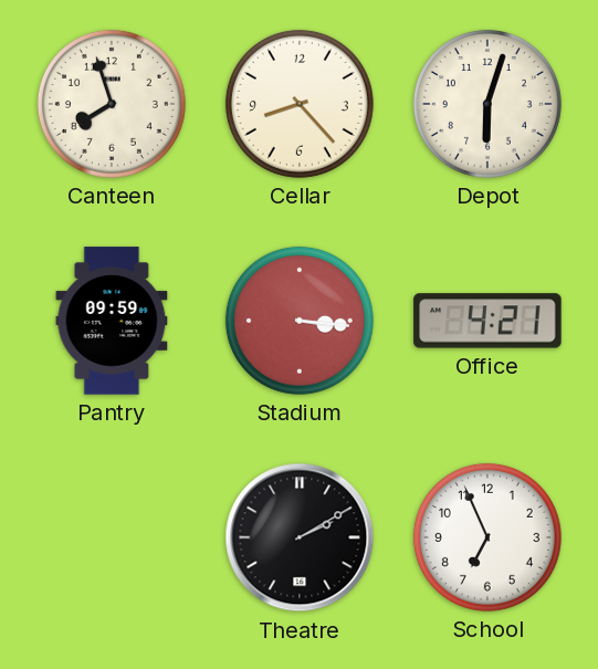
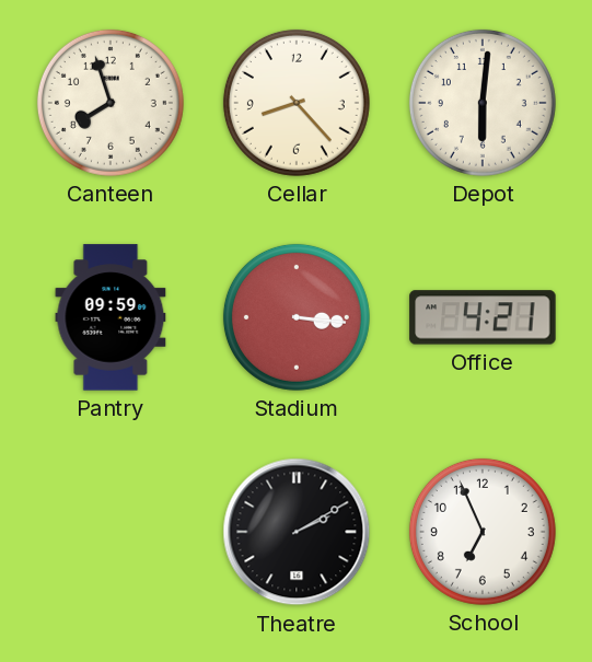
Depot: 6:03 -> 6:01 (483, 103)
